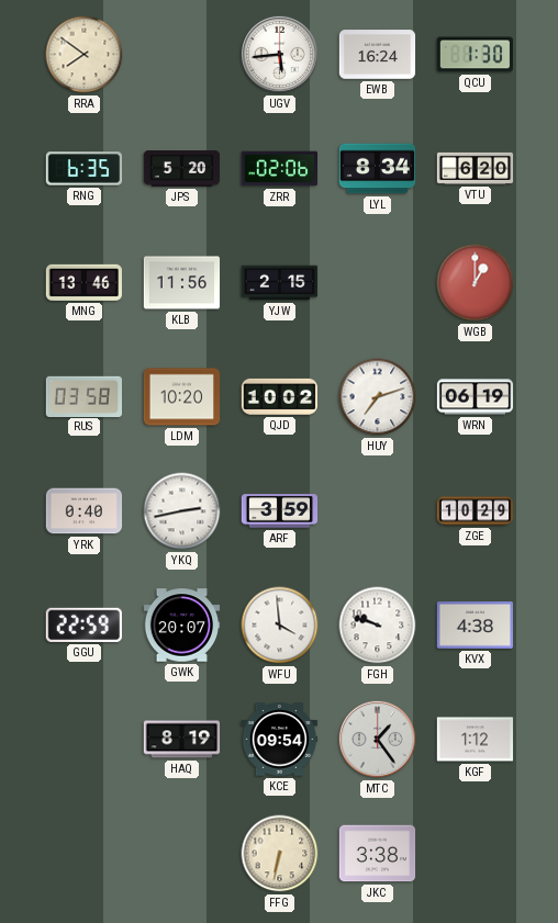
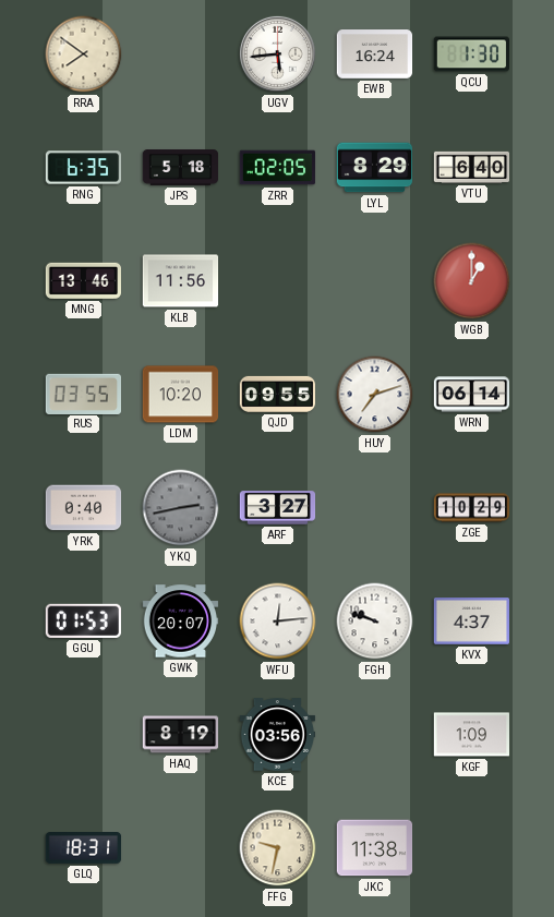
JPS: 5:20 -> 5:18 (181, 168)
ZRR: 02:06 -> 02:05 (278, 168)
LYL: 8:34 -> 8:29 (375, 168)
VTU: 6:20 -> 6:40 (472, 167)
YJW: 2:15 -> none (280, 283)
RUS: 03:58 -> 03:55 (83, 394)
QJD: 10:02 -> 09:55 (278, 394)
WRN: 06:19 -> 06:14 (472, 395)
YKQ dial: white -> grey (181, 508)
ARF: 3:59 -> 3:27 (278, 508)
GGU: 22:59 -> 01:53 (83, 620)
WFU: 3:59 -> 12:14 (278, 622)
KVX: 4:38 -> 4:37 (471, 622)
KCE: 09:54 -> 03:56 (278, 735)
MTC: 1:24 -> none (377, 739)
KGF: 1:12 -> 1:09 (472, 735)
GLQ: none -> 18:31 (84, 848)
FFG: 6:32 -> 9:32 (278, 848)
JKC: 3:38 -> 11:38 (375, 848)
